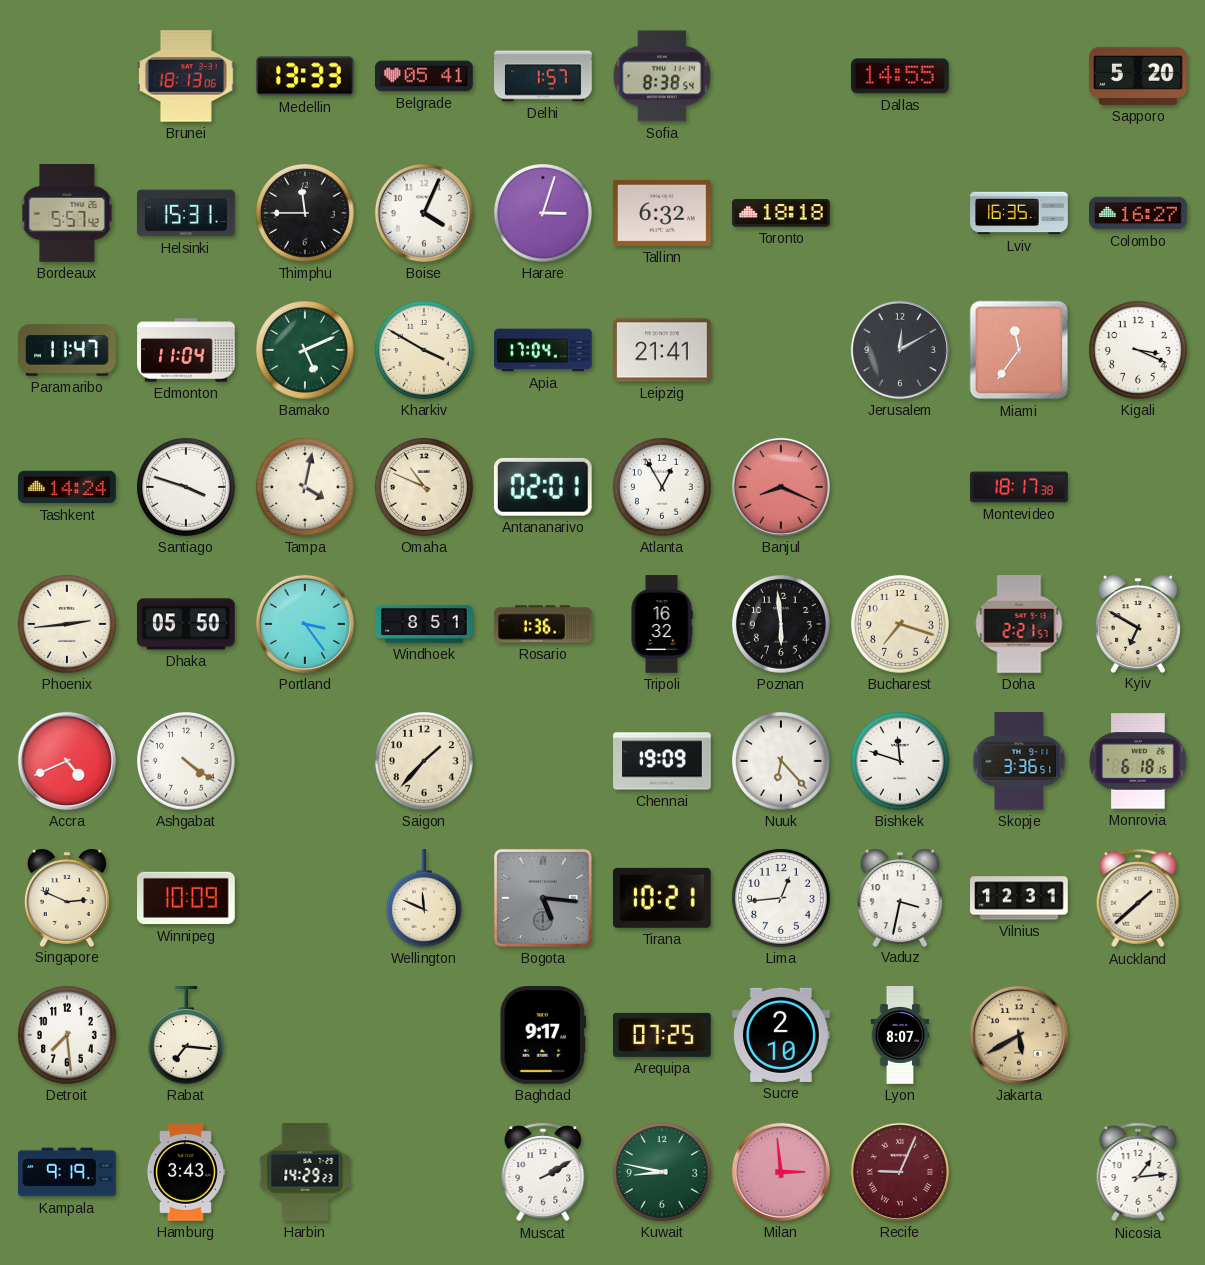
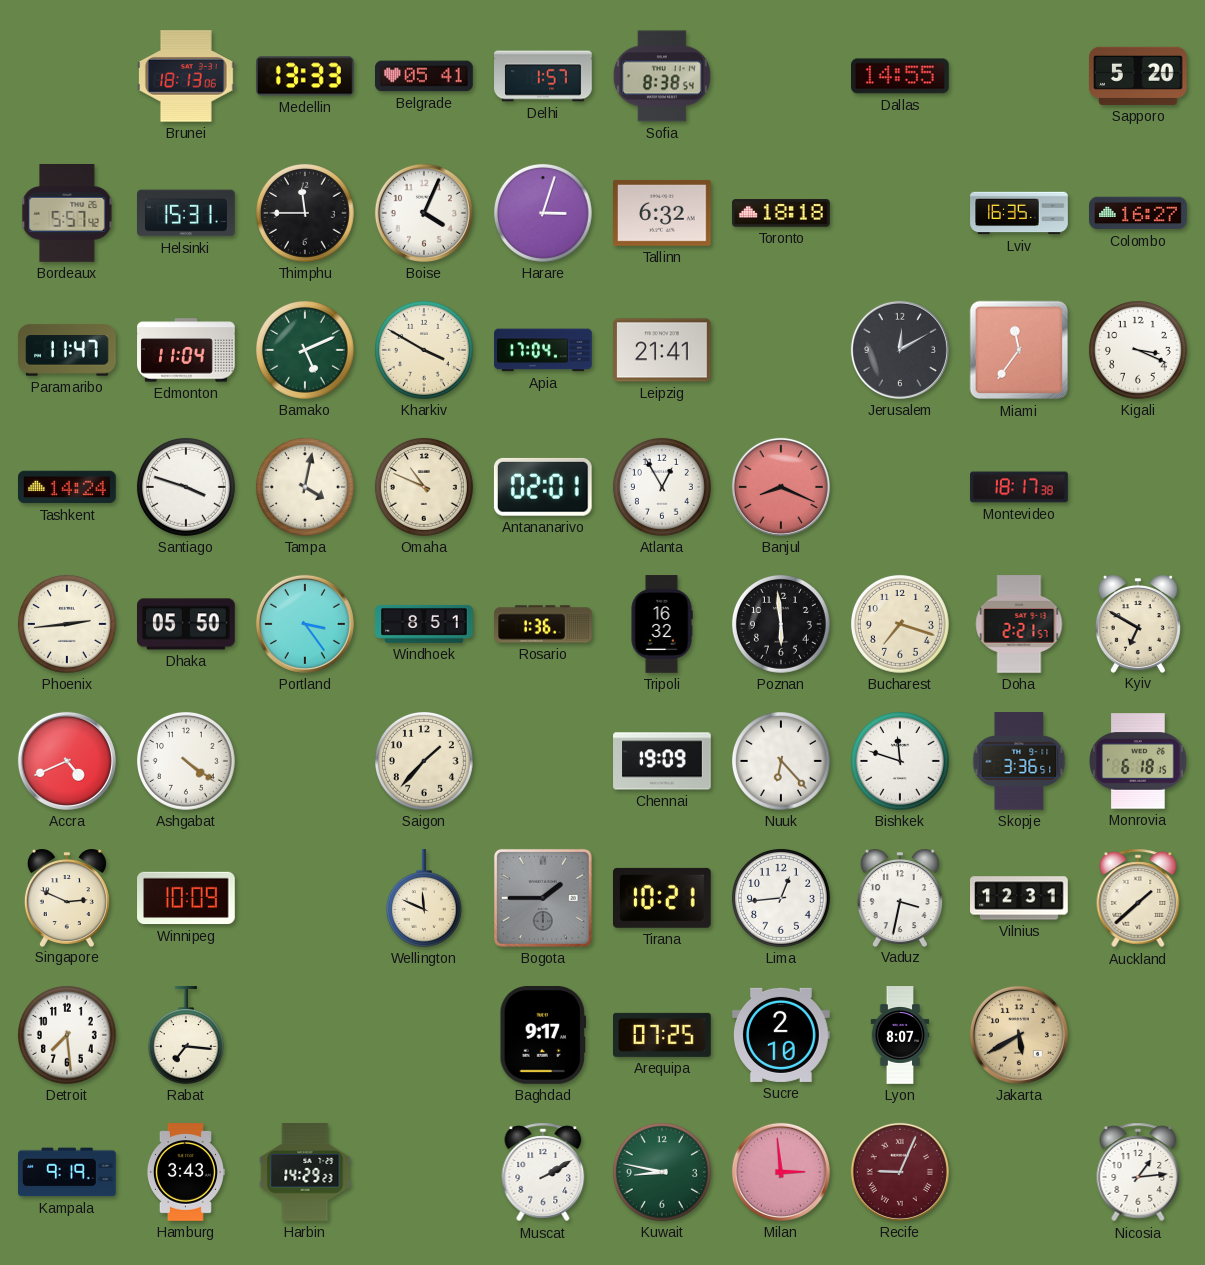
Bogota: 5:16 -> 1:45 (543, 898)
